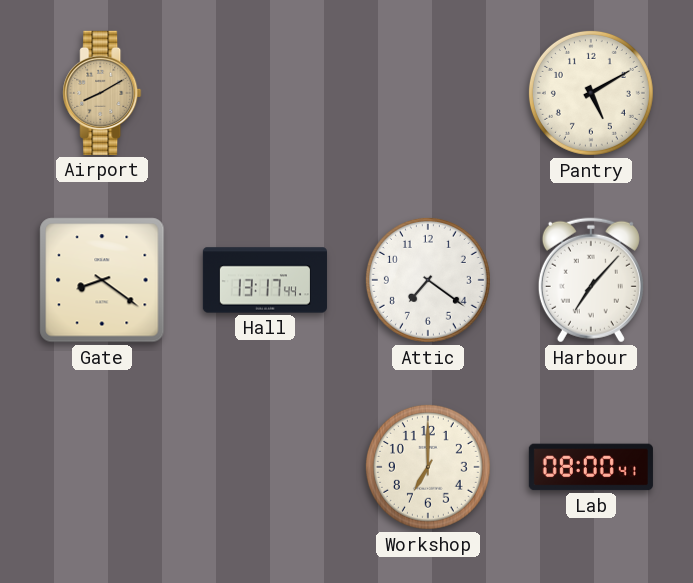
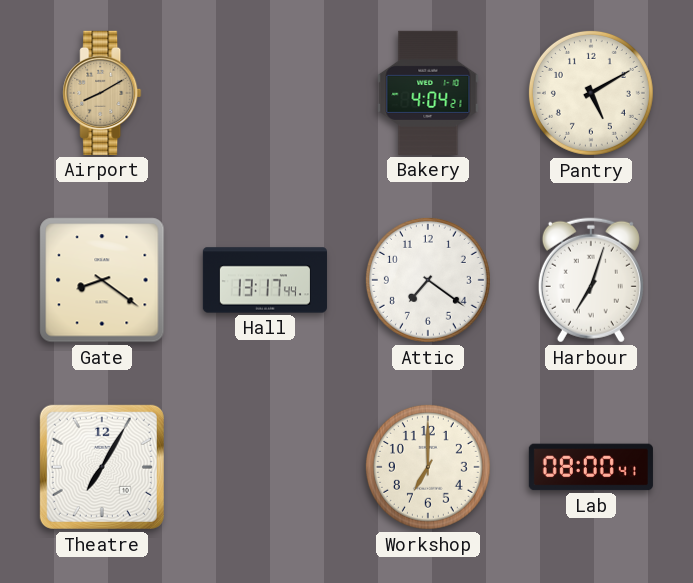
Bakery: none -> 4:04 (428, 93)
Harbour: 7:07 -> 7:03 (591, 280)
Theatre: none -> 7:05 (102, 467)
